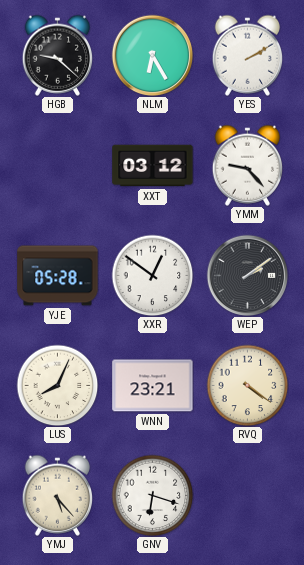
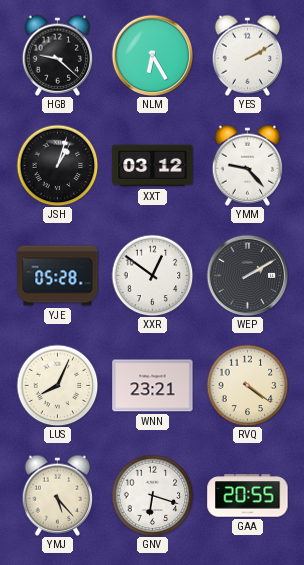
JSH: none -> 1:03 (57, 165)
WEP: 2:09 -> 2:10 (247, 275)
GAA: none -> 20:55 (248, 496)
